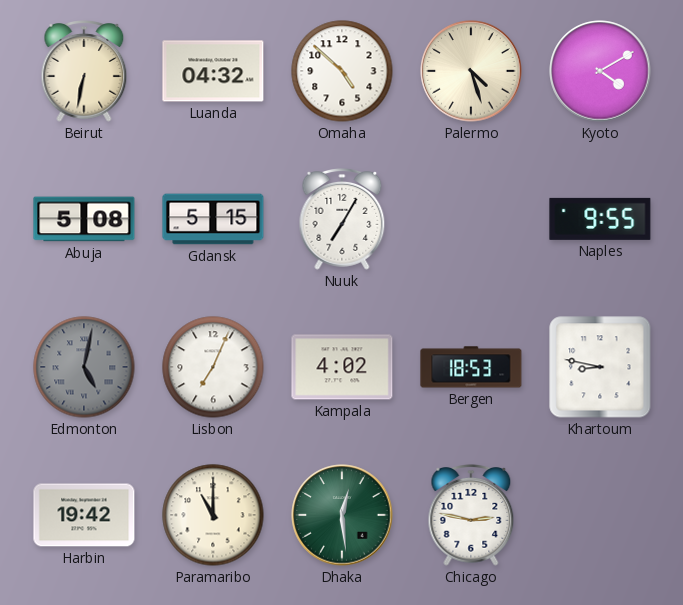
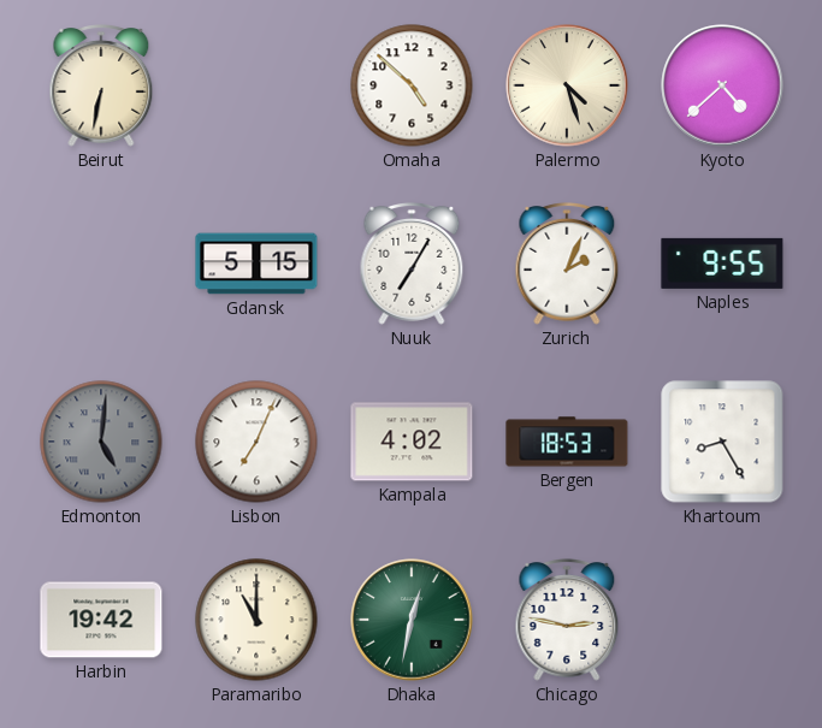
Luanda: 04:32 -> none (213, 71)
Kyoto: 4:10 -> 4:38 (722, 85)
Abuja: 5:08 -> none (84, 219)
Zurich: none -> 2:04 (567, 265)
Edmonton: 5:02 -> 5:01 (101, 442)
Khartoum: 8:47 -> 8:25 (722, 442)
Dhaka: 12:29 -> 12:32 (412, 620)
